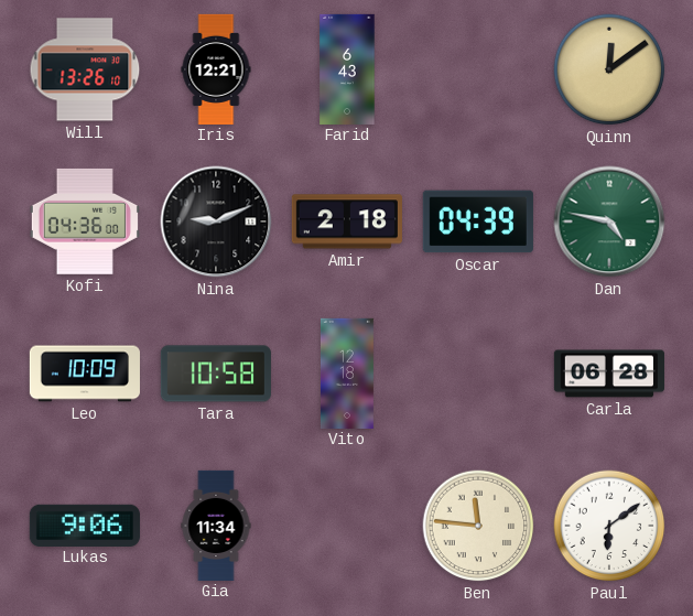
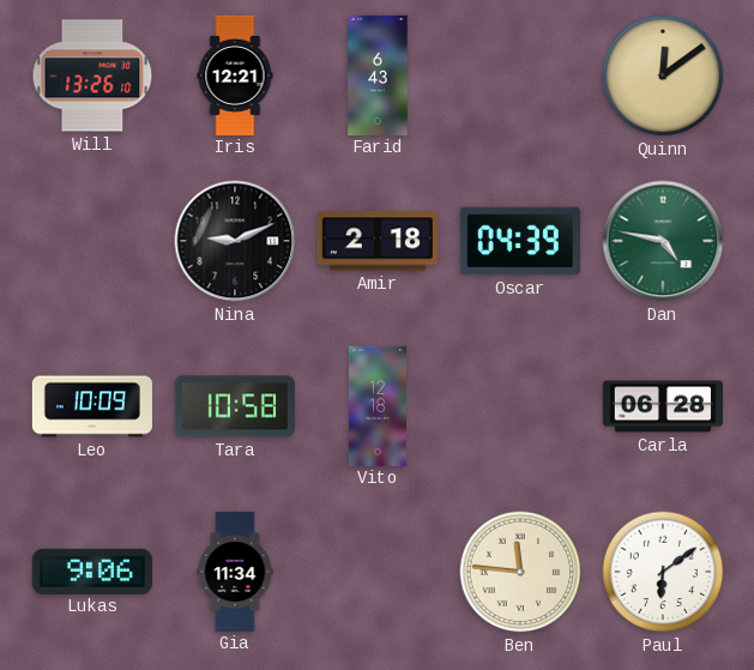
Kofi: 04:36 -> none (85, 221)
